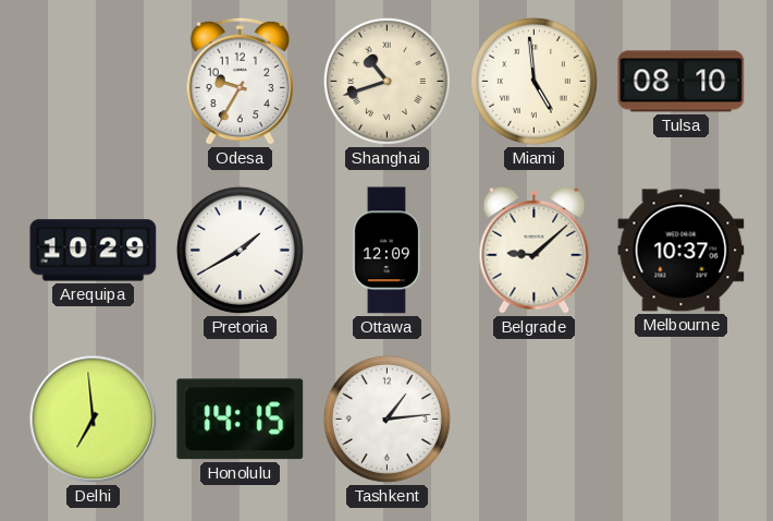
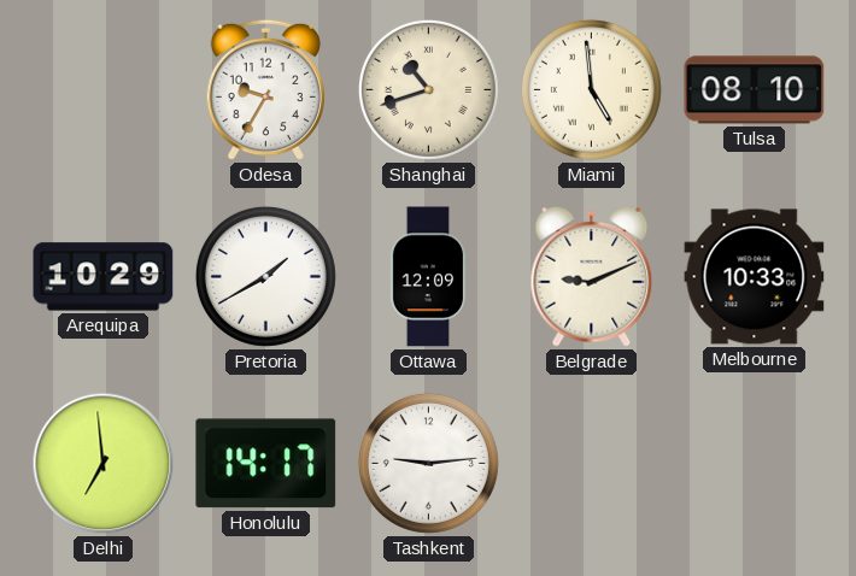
Belgrade: 9:08 -> 9:11 (592, 276)
Melbourne: 10:37 -> 10:33 (755, 277)
Honolulu: 14:15 -> 14:17 (266, 464)
Tashkent: 1:14 -> 9:14 (428, 463)
